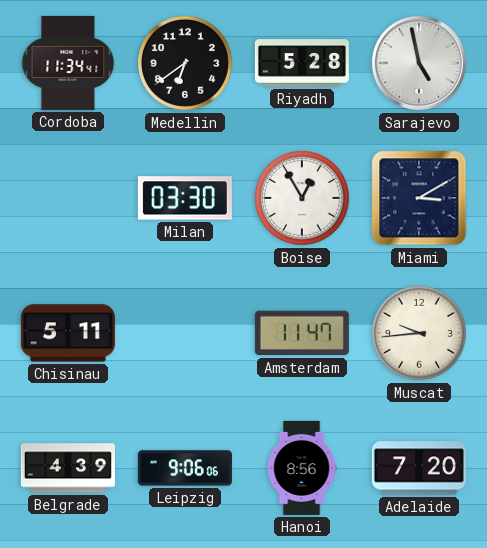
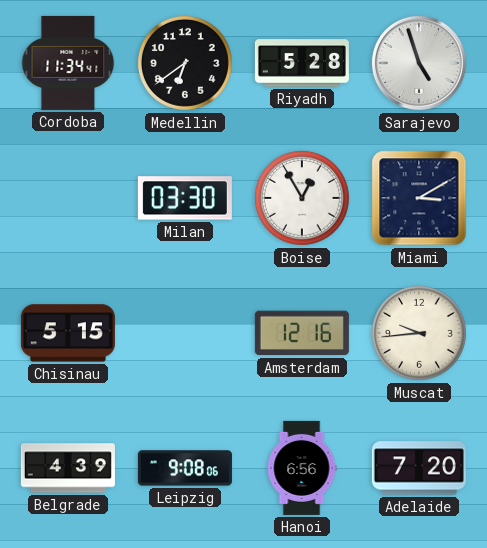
Sarajevo: 4:58 -> 4:57 (419, 63)
Chisinau: 5:11 -> 5:15 (68, 333)
Amsterdam: 11:47 -> 12:16 (302, 333)
Leipzig: 9:06 -> 9:08 (185, 468)
Hanoi: 8:56 -> 6:56 (302, 468)
